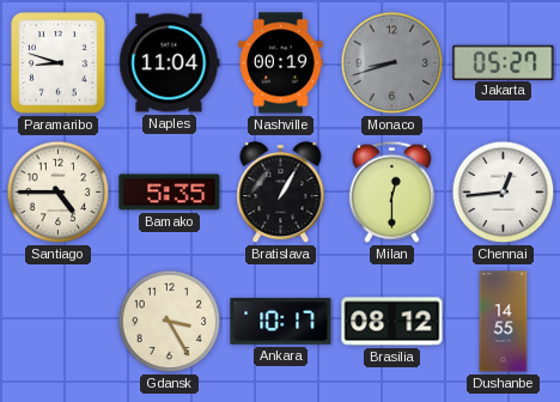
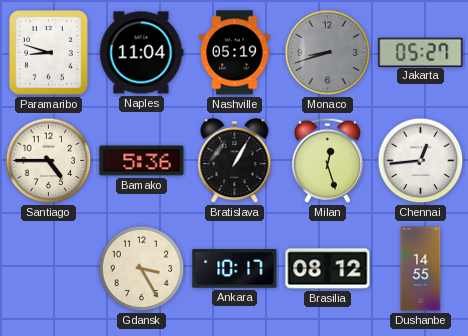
Nashville: 00:19 -> 05:19 (235, 53)
Bamako: 5:35 -> 5:36 (142, 161)
Milan: 12:30 -> 12:27 (327, 160)
